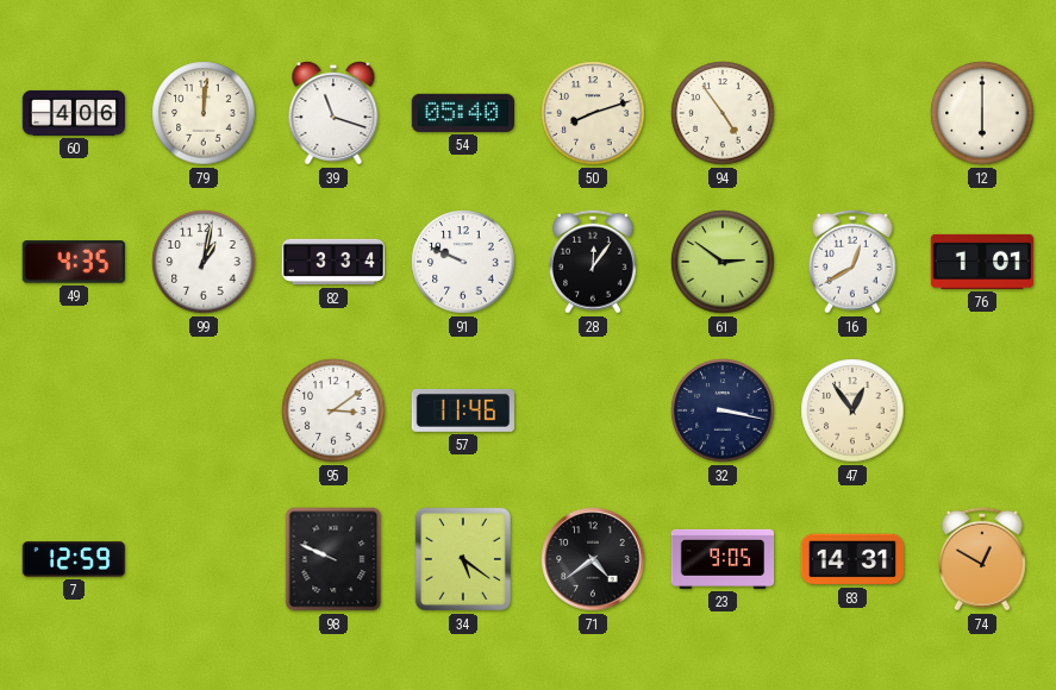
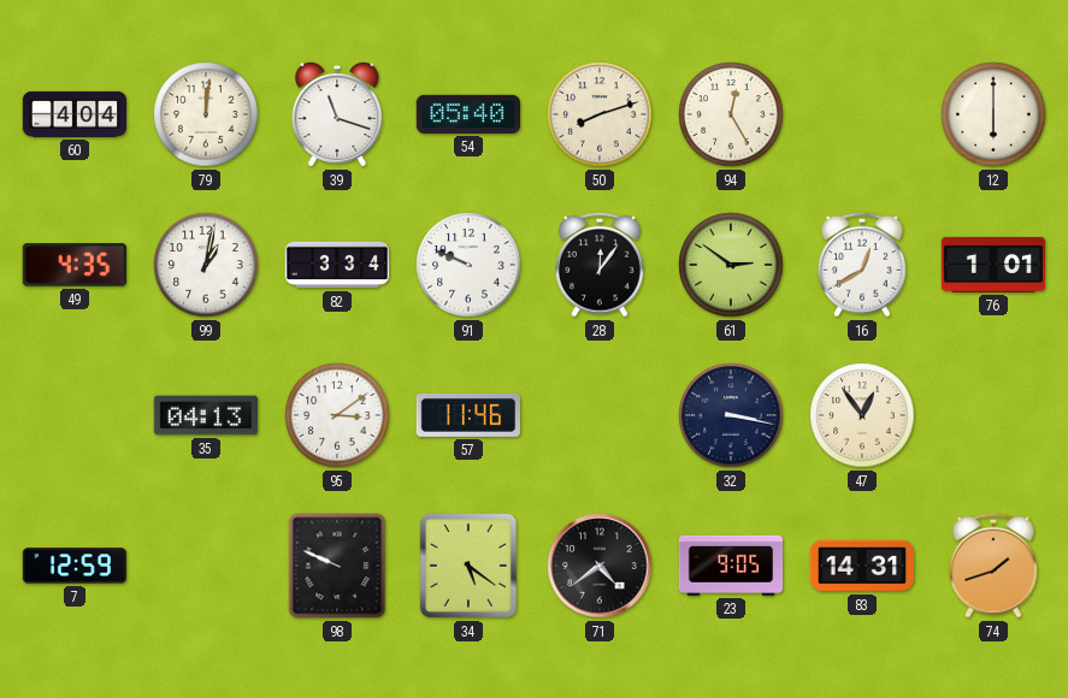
60: 4:06 -> 4:04 (75, 114)
94: 4:54 -> 12:25 (731, 114)
35: none -> 04:13 (205, 415)
74: 12:50 -> 1:42 (993, 566)
